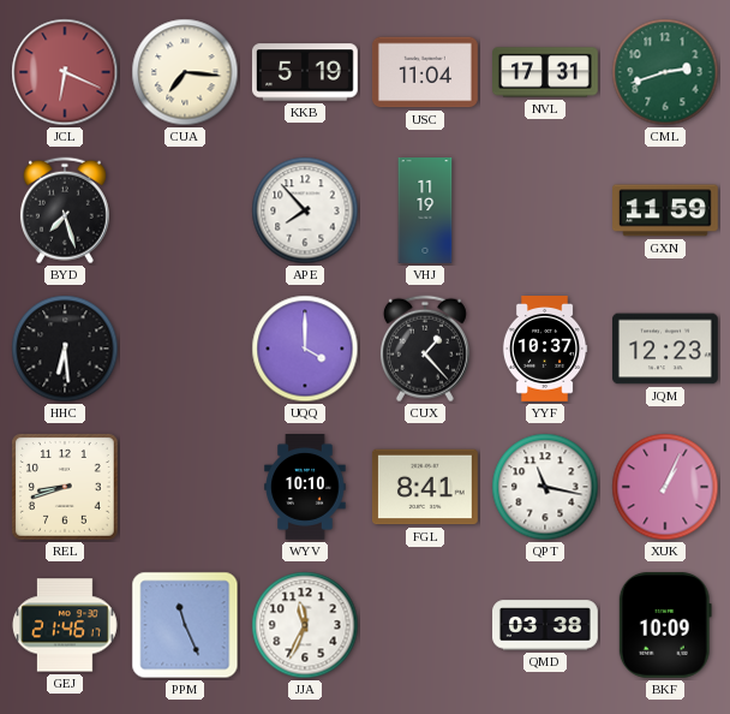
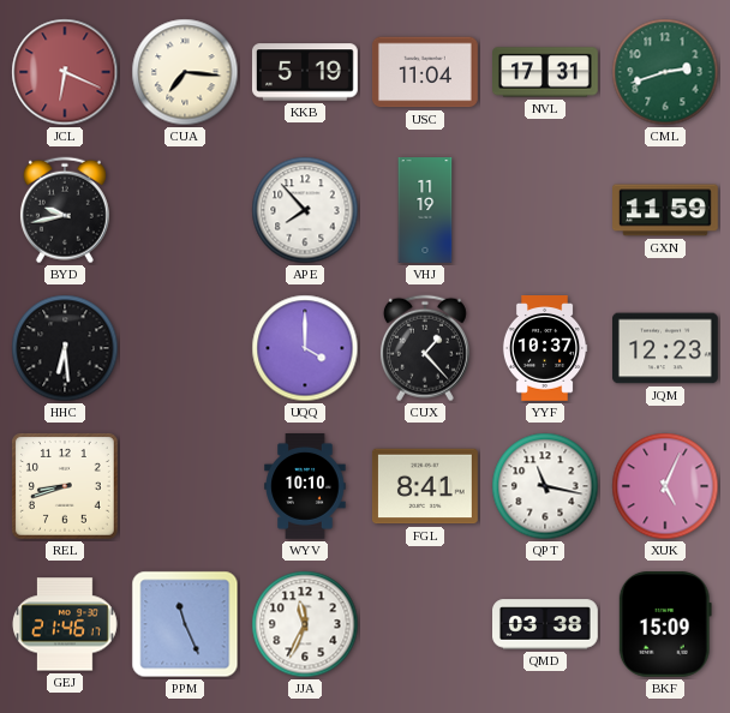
BYD: 7:27 -> 9:43 (65, 210)
XUK: 1:04 -> 5:04 (665, 486)
BKF: 10:09 -> 15:09 (665, 624)
